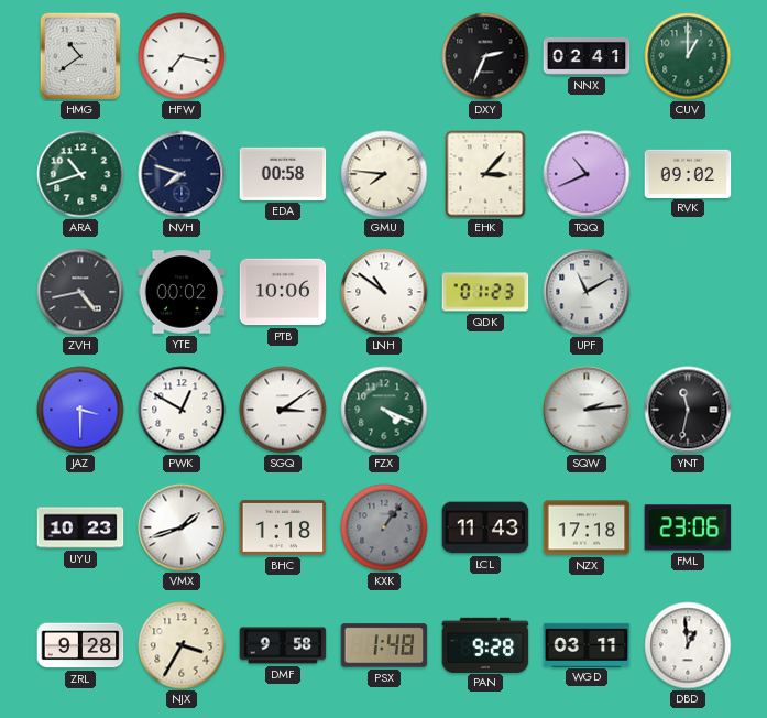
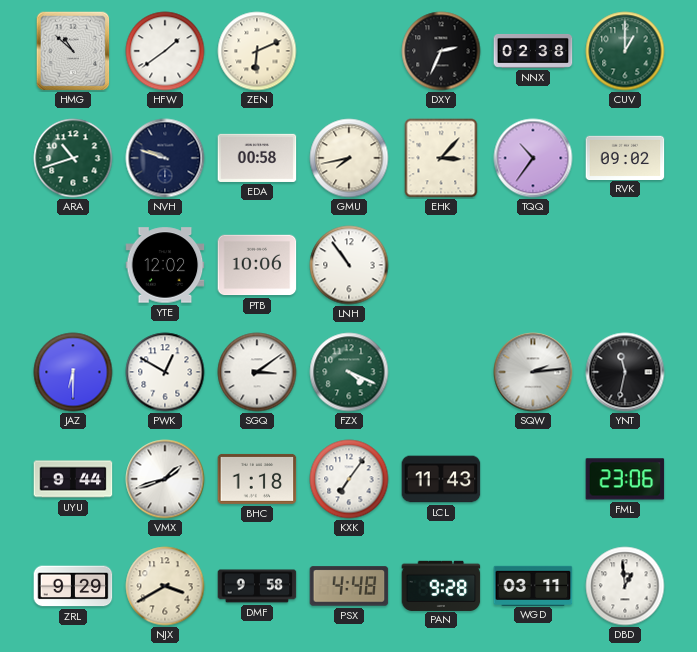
HMG: 10:39 -> 10:52 (73, 51)
HFW: 7:17 -> 1:39 (165, 51)
ZEN: none -> 6:11 (257, 51)
NNX: 02:41 -> 02:38 (533, 51)
NVH: 7:48 -> 9:48 (165, 158)
GMU: 7:46 -> 7:43 (349, 158)
TQQ: 10:41 -> 10:36 (533, 158)
ZVH: 4:43 -> none (80, 292)
YTE: 00:02 -> 12:02 (165, 265)
LNH: 10:51 -> 10:54 (349, 265)
QDK: 01:23 -> none (485, 292)
UPF: 11:10 -> none (587, 292)
JAZ: 3:30 -> 6:30 (73, 372)
UYU: 10:23 -> 9:44 (73, 479)
KXK: 1:06 -> 7:06 (349, 479)
KXK dial: grey -> white (349, 479)
NZX: 17:18 -> none (587, 527)
ZRL: 9:28 -> 9:29 (73, 586)
NJX: 3:35 -> 3:40 (165, 586)
PSX: 1:48 -> 4:48 (349, 586)
